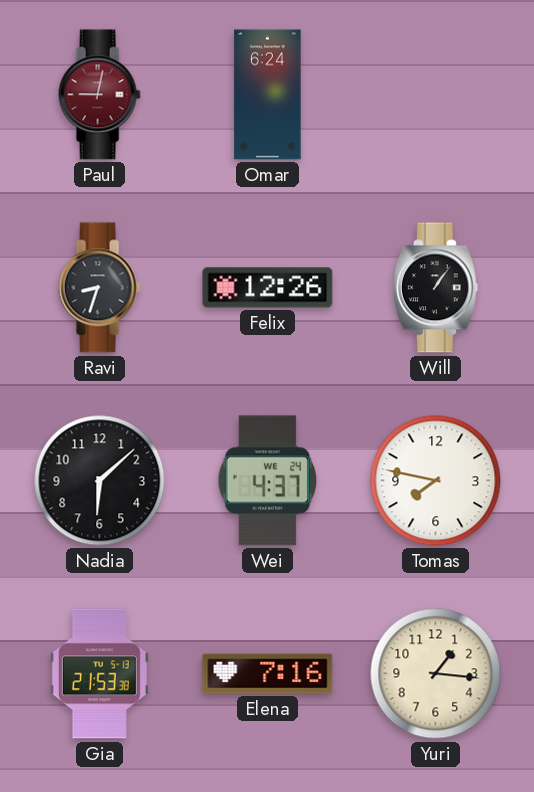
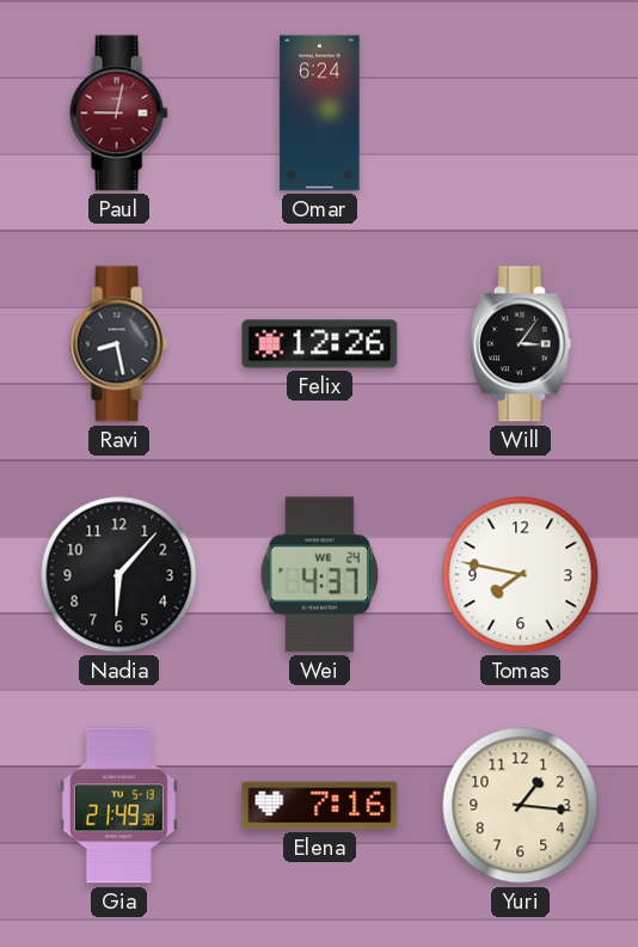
Ravi: 8:33 -> 8:28 (118, 344)
Will: 1:06 -> 3:06 (520, 344)
Nadia: 6:08 -> 6:07 (119, 575)
Gia: 21:53 -> 21:49 (118, 806)
